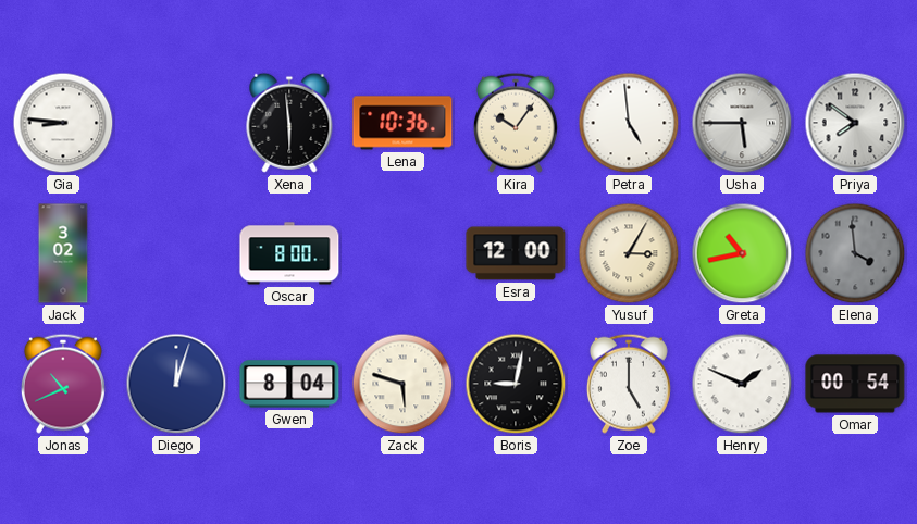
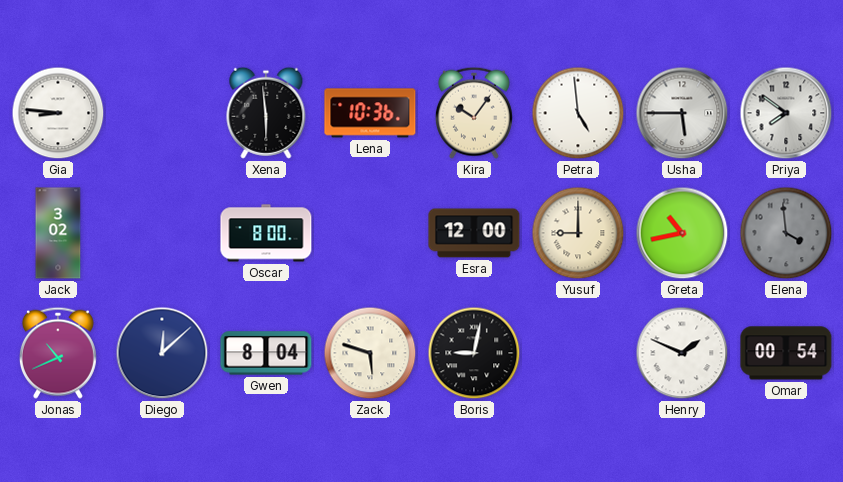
Yusuf: 3:05 -> 9:00 (578, 233)
Diego: 12:03 -> 12:08 (162, 353)
Zoe: 5:00 -> none (629, 384)
